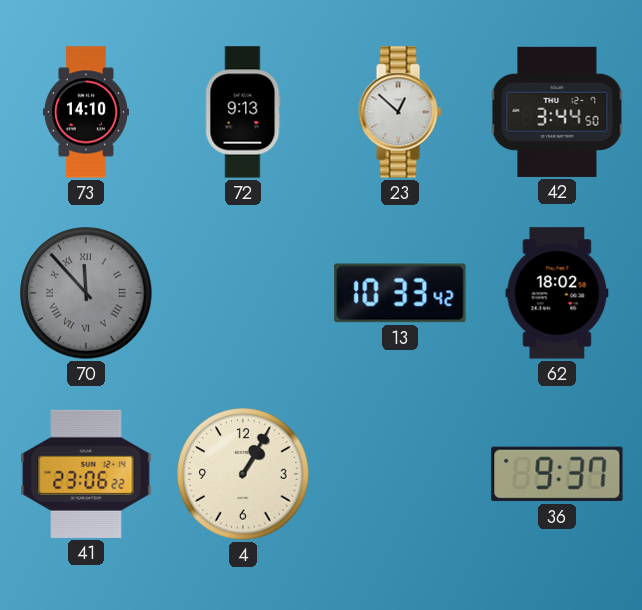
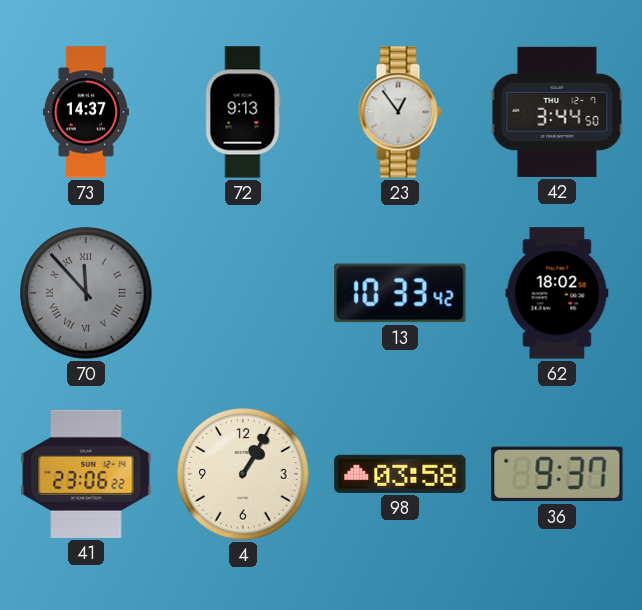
73: 14:10 -> 14:37 (86, 112)
23: 12:52 -> 12:54 (400, 112)
98: none -> 03:58 (400, 474)
